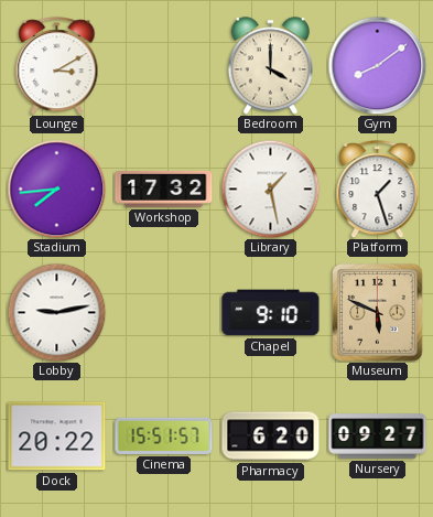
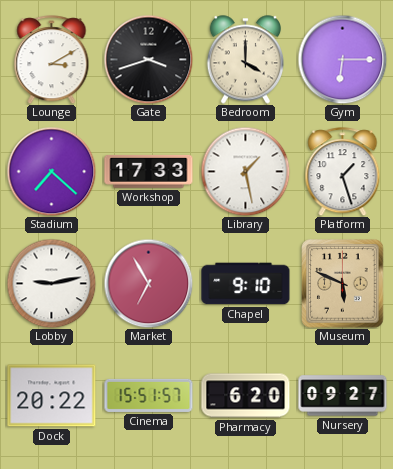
Gate: none -> 3:42 (148, 59)
Gym: 8:09 -> 6:15 (342, 59)
Stadium: 7:44 -> 7:22 (51, 171)
Workshop: 17:32 -> 17:33 (149, 172)
Market: none -> 6:55 (148, 283)
